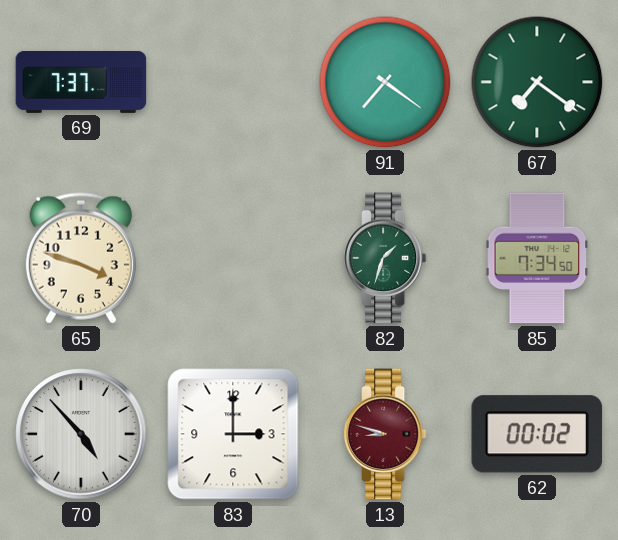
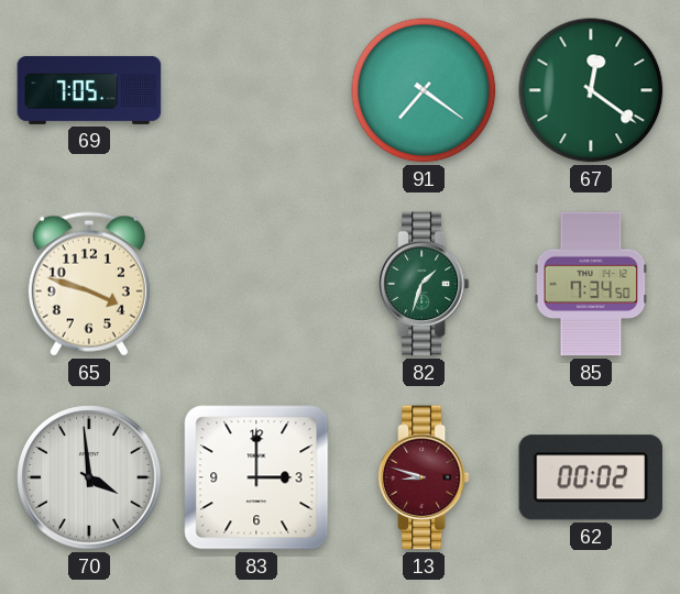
69: 7:37 -> 7:05 (89, 90)
67: 7:21 -> 12:21 (591, 90)
70: 4:53 -> 3:59 (89, 477)
